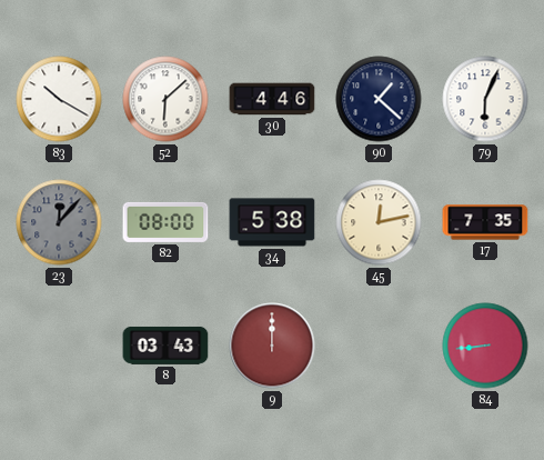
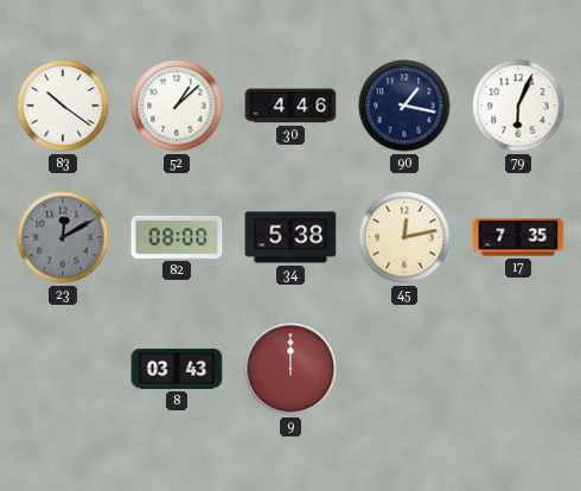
83: 10:20 -> 10:21 (63, 106)
52: 6:08 -> 1:08 (177, 106)
90: 1:22 -> 1:17 (404, 106)
23: 12:07 -> 12:10 (63, 237)
84: 8:44 -> none (485, 346)
